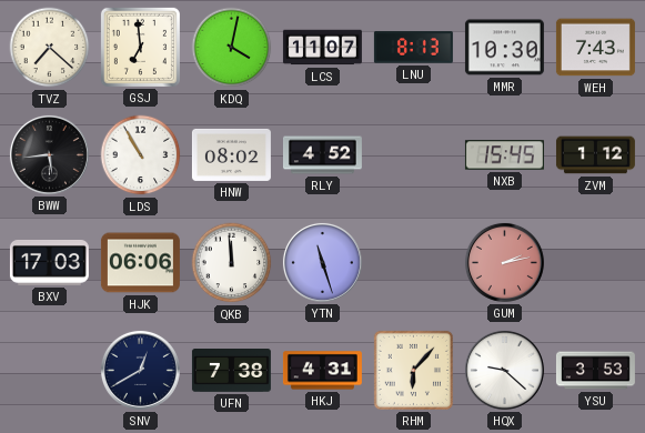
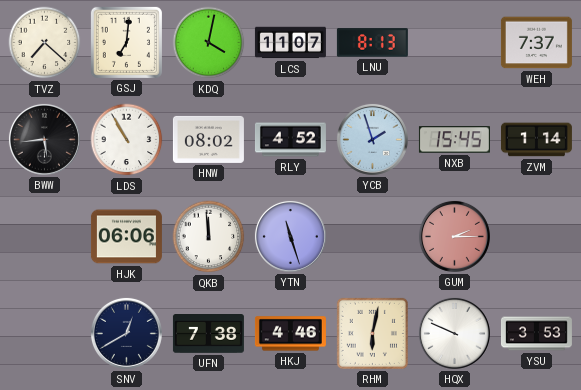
GSJ: 6:59 -> 7:01 (126, 42)
MMR: 10:30 -> none (504, 48)
WEH: 7:43 -> 7:37 (536, 43)
YCB: none -> 1:57 (372, 139)
ZVM: 1:12 -> 1:14 (536, 140)
BXV: 17:03 -> none (49, 263)
GUM: 2:13 -> 2:15 (454, 236)
HKJ: 4:31 -> 4:46 (290, 334)
RHM: 6:07 -> 6:02 (372, 333)
HQX: 9:22 -> 9:49 (454, 333)
